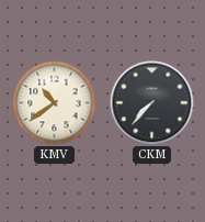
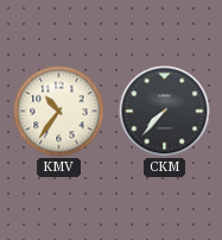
KMV: 10:39 -> 10:36 (59, 112)
